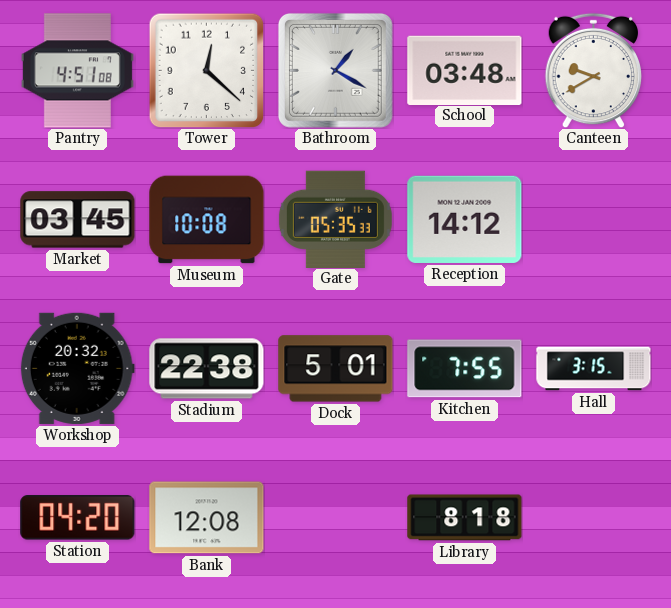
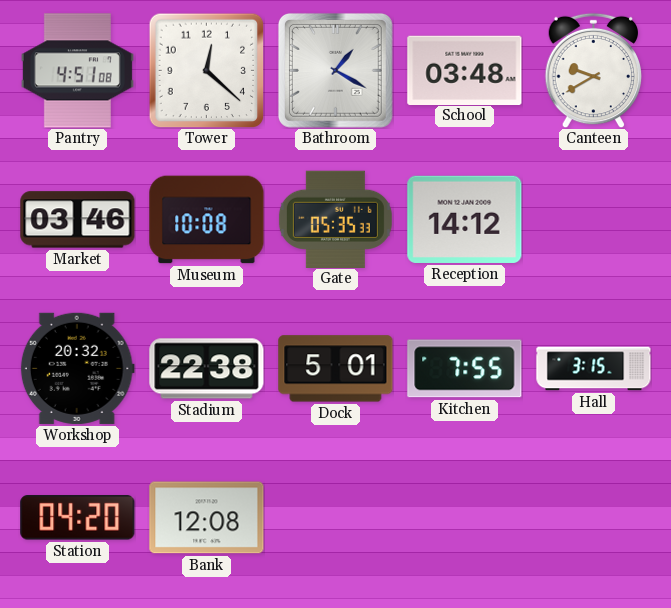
Market: 03:45 -> 03:46 (78, 220)
Library: 8:18 -> none (465, 518)
